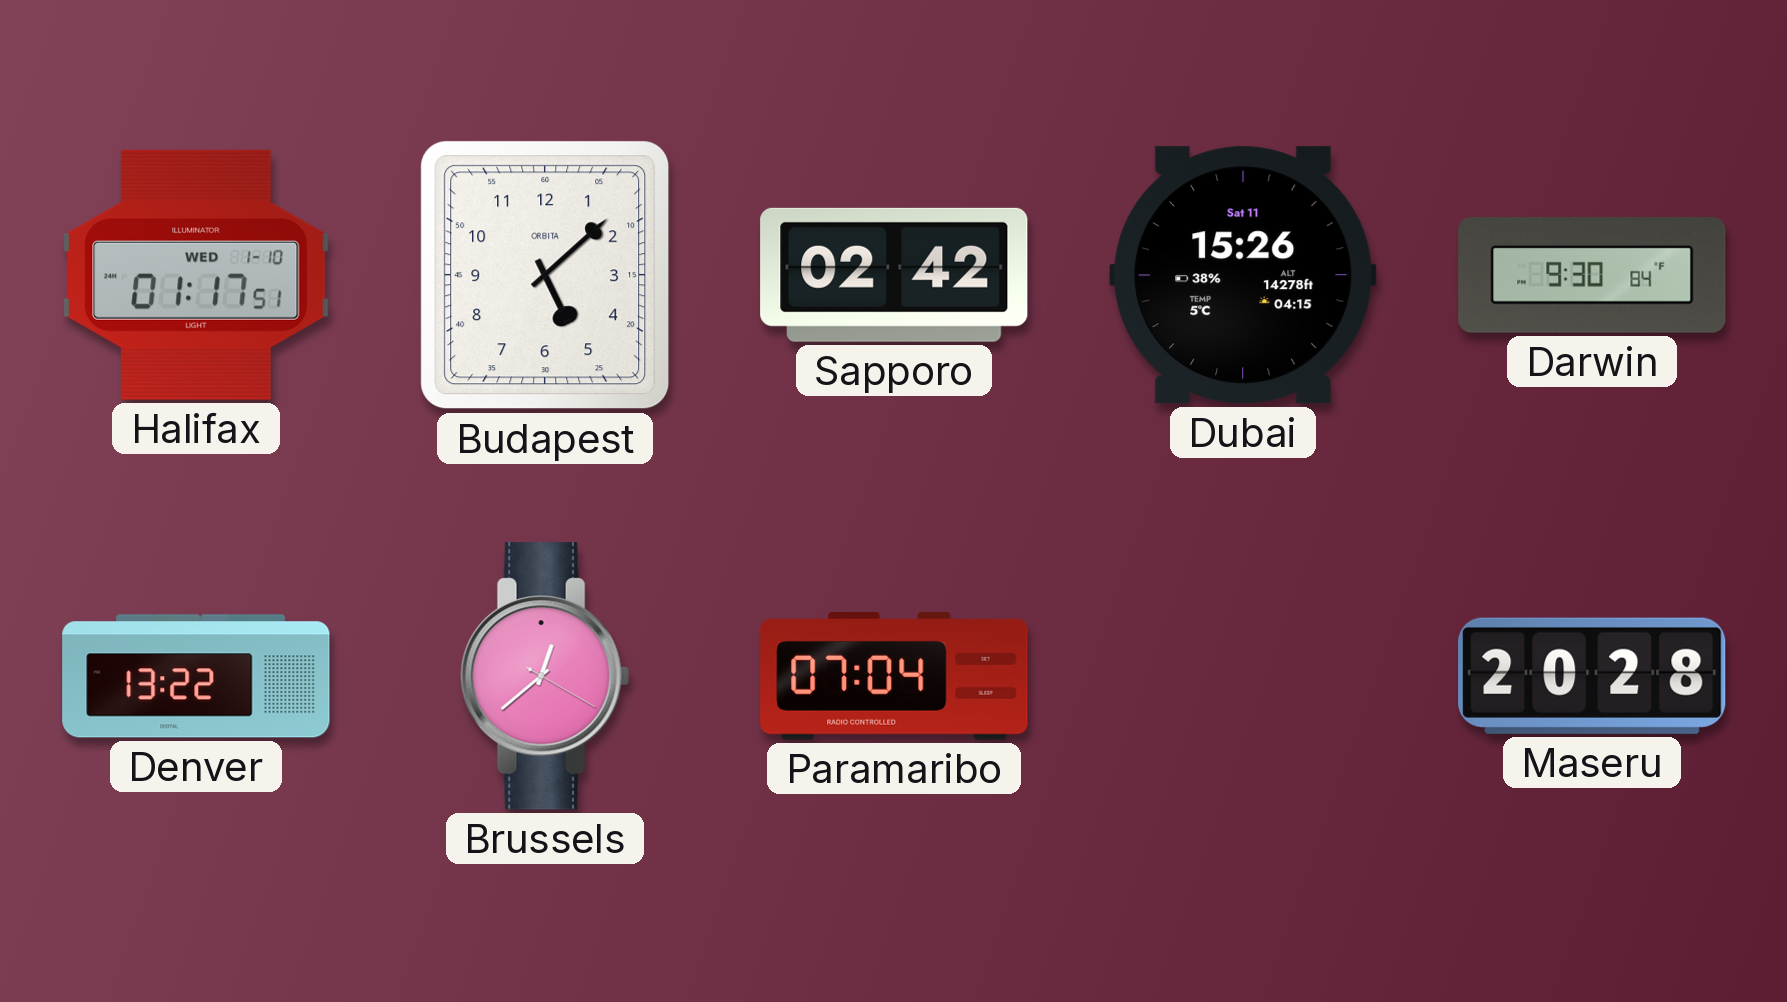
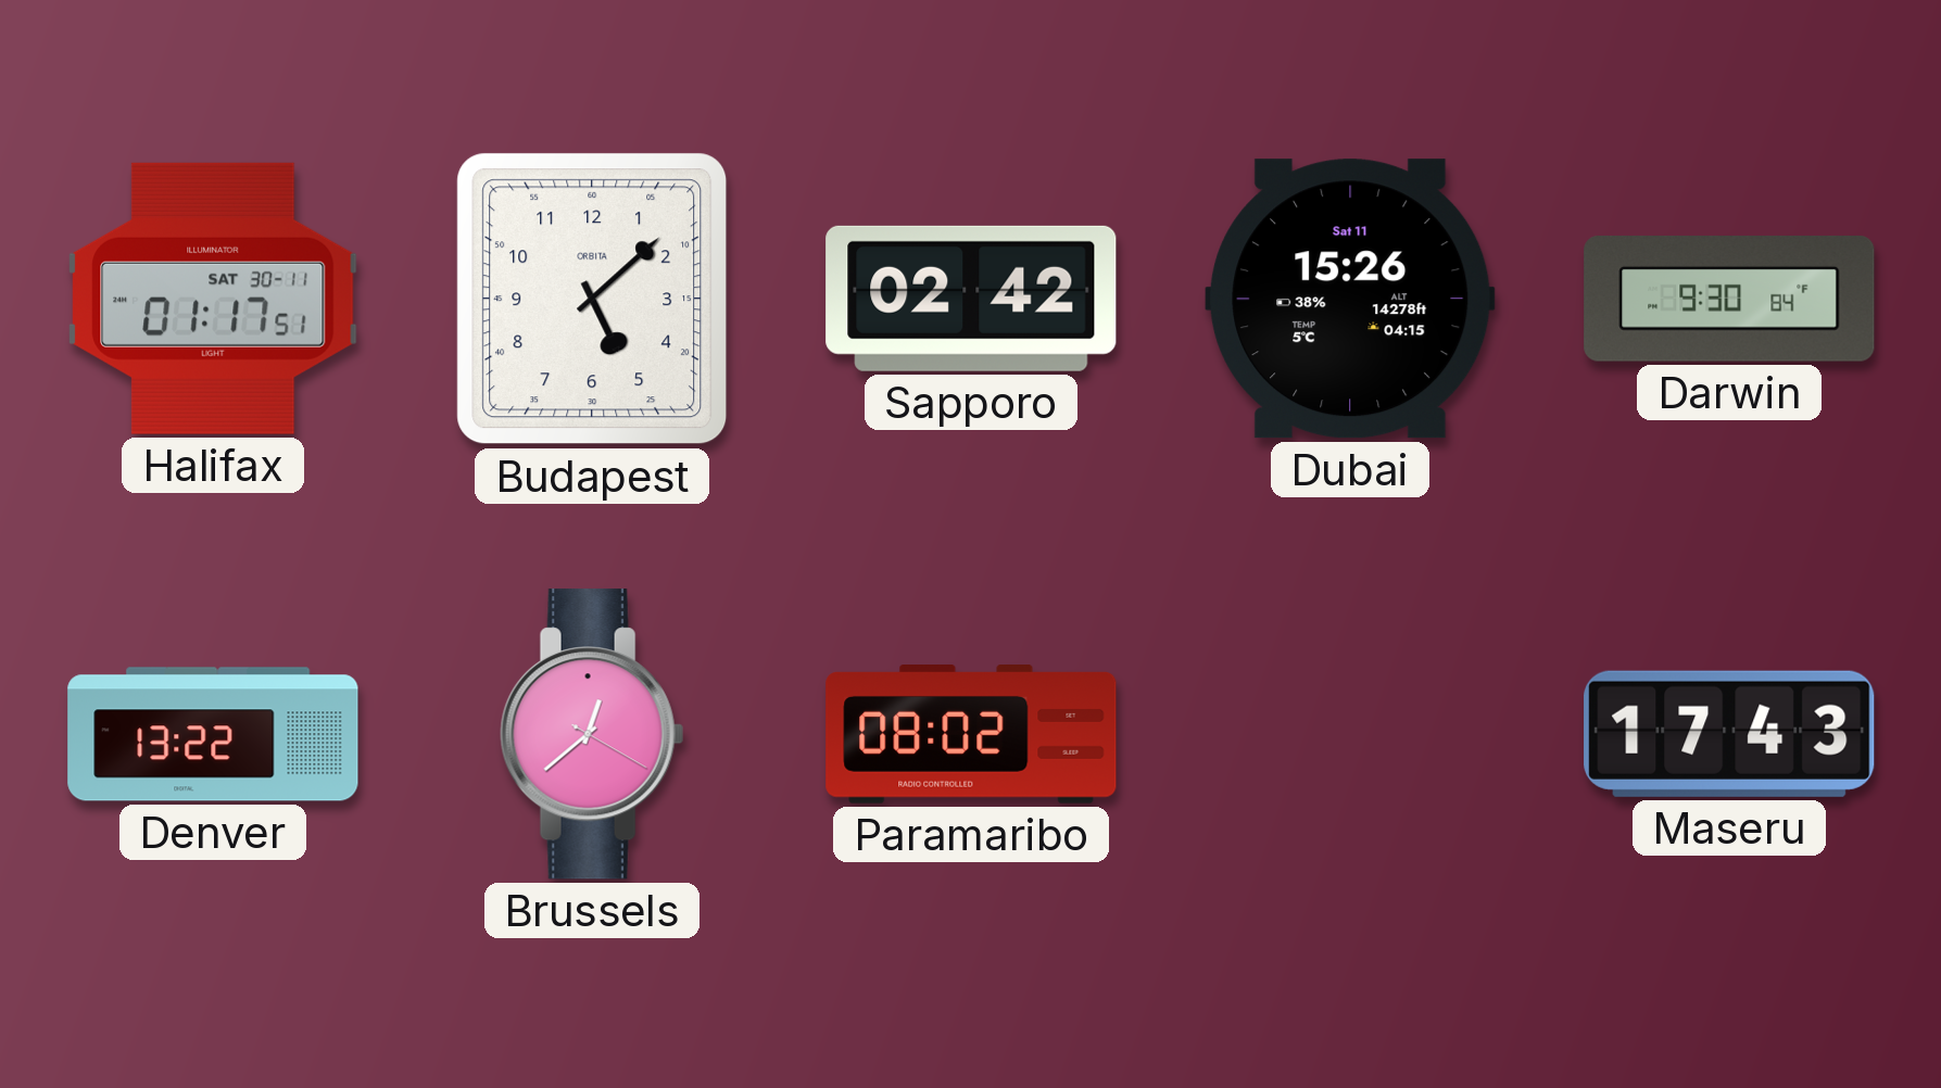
Halifax date: WED 1-10 -> SAT 30-11 (213, 299)
Paramaribo: 07:04 -> 08:02 (971, 735)
Maseru: 20:28 -> 17:43 (1729, 734)
